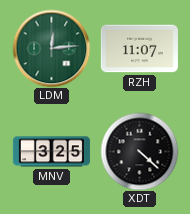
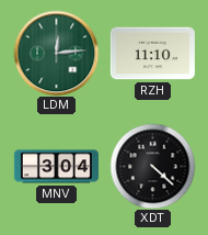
RZH: 11:07 -> 11:10 (152, 54)
MNV: 3:25 -> 3:04 (56, 167)
